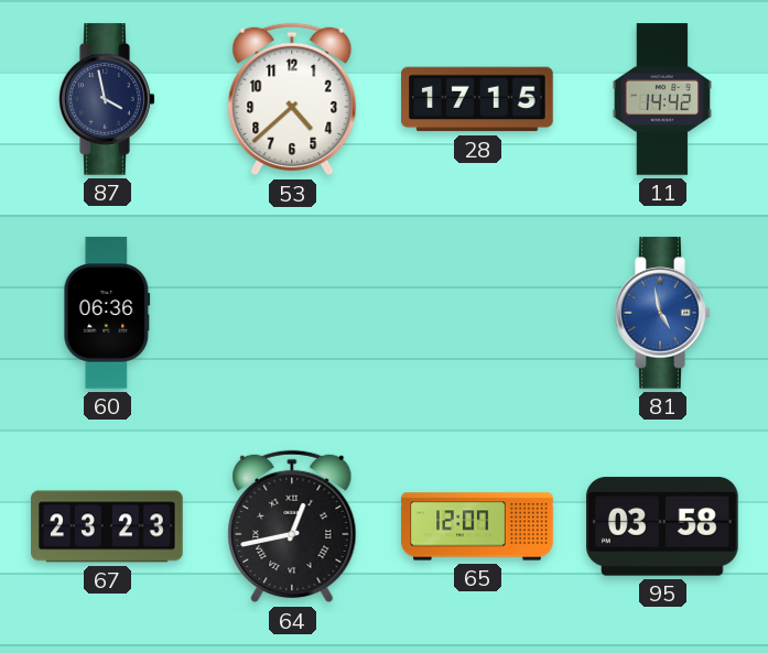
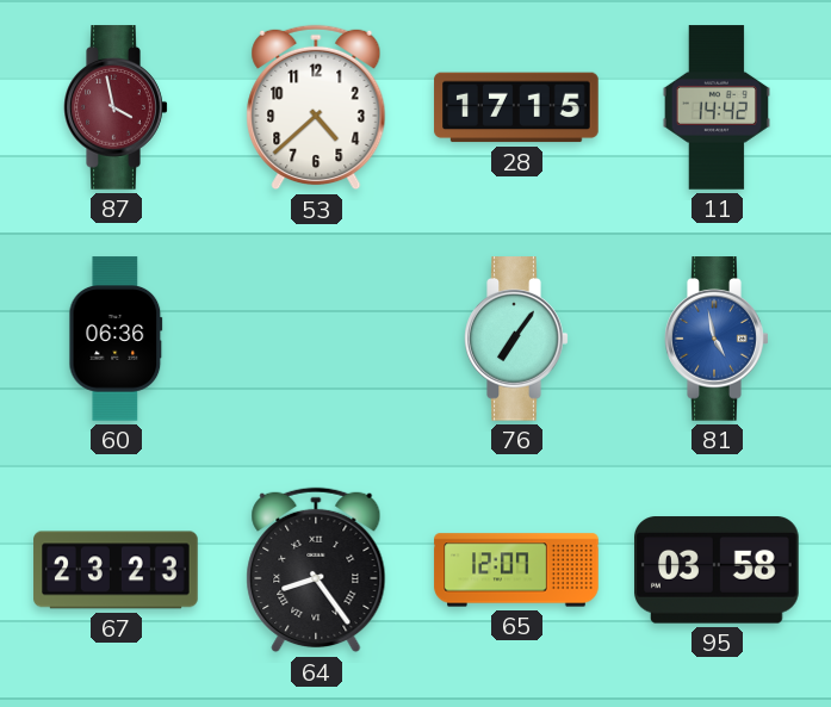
87 dial: navy -> burgundy (116, 107)
76: none -> 7:06 (516, 339)
64: 12:43 -> 8:24 (316, 570)
